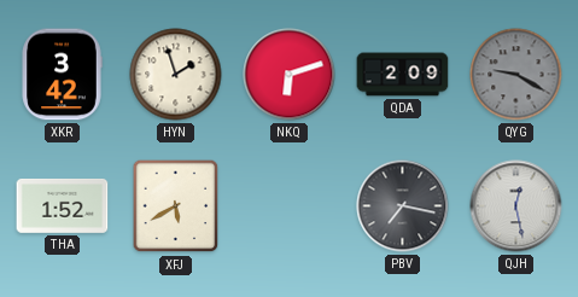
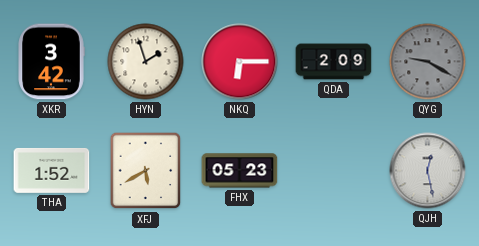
NKQ: 6:12 -> 6:15 (240, 62)
FHX: none -> 05:23 (240, 171)
PBV: 7:17 -> none (403, 206)
